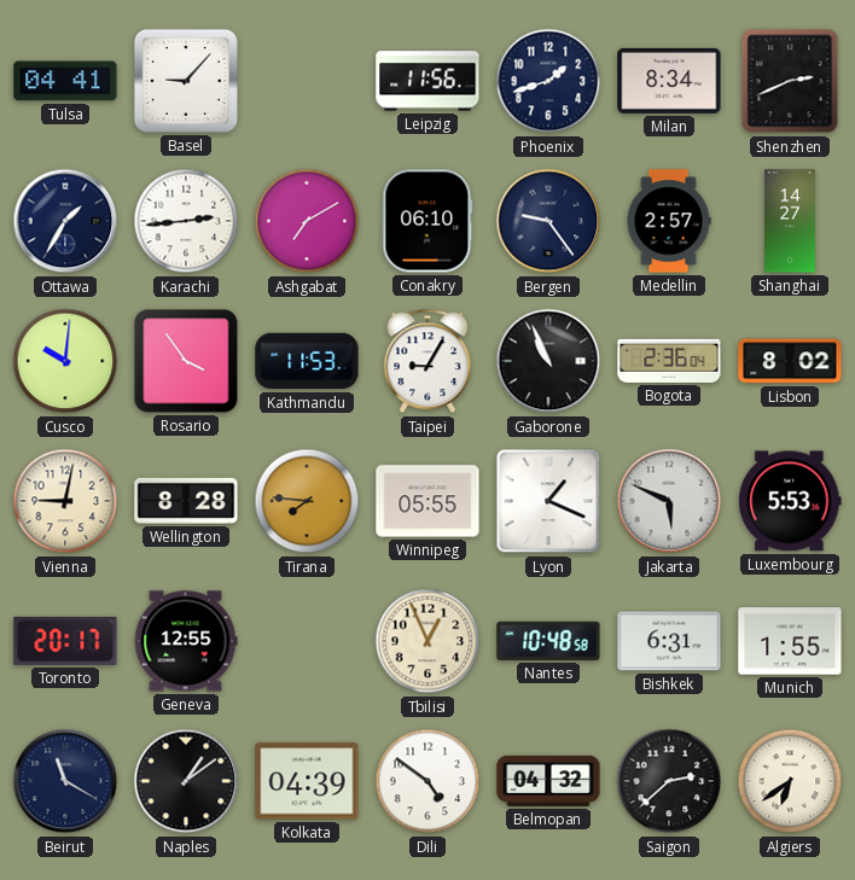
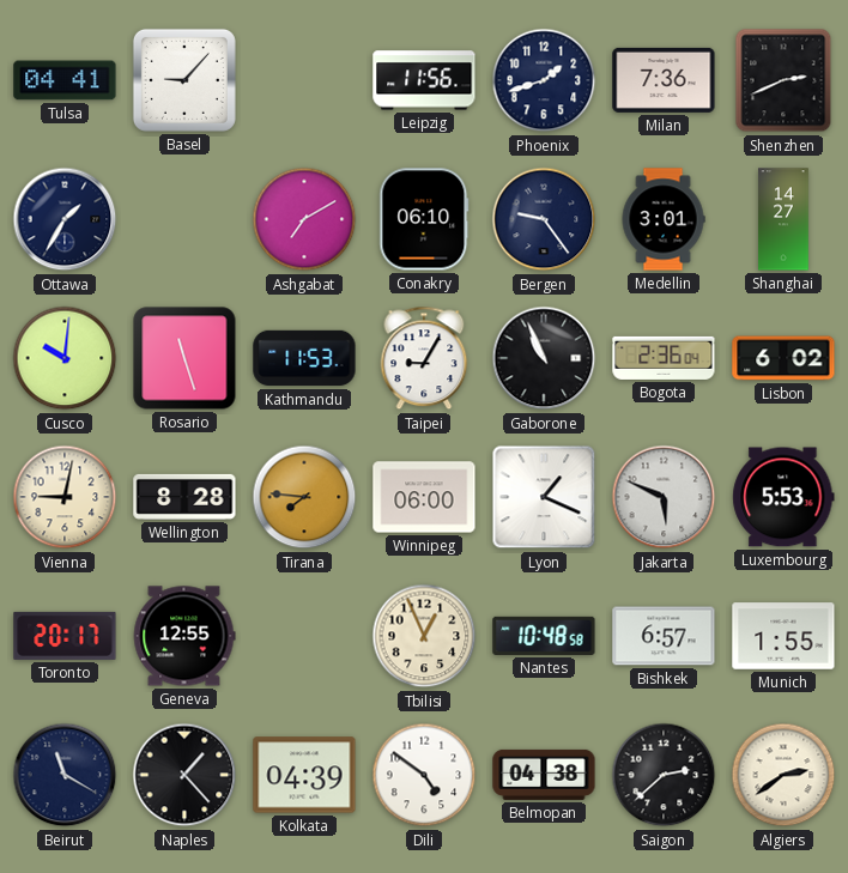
Milan: 8:34 -> 7:36 (664, 80)
Karachi: 2:44 -> none (186, 221)
Medellin: 2:57 -> 3:01 (664, 219)
Rosario: 3:54 -> 11:27 (184, 358)
Lisbon: 8:02 -> 6:02 (783, 358)
Winnipeg: 05:55 -> 06:00 (424, 497)
Bishkek: 6:31 -> 6:57 (664, 636)
Naples: 1:09 -> 1:23 (184, 775)
Belmopan: 04:32 -> 04:38 (544, 775)
Algiers: 6:39 -> 2:39 (783, 775)
